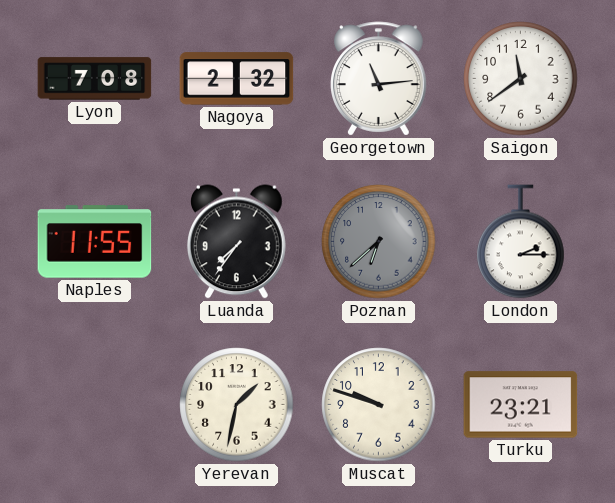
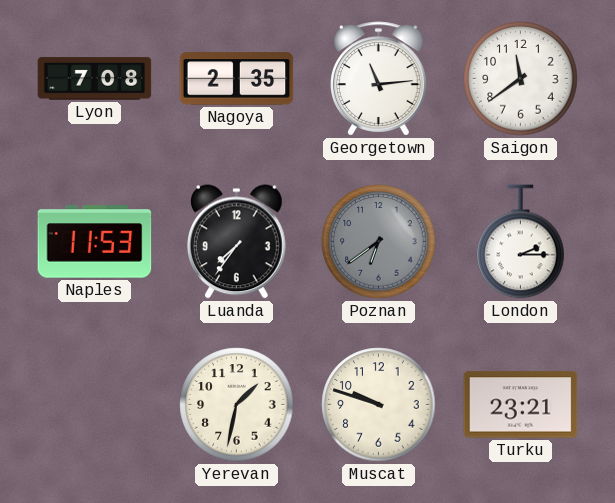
Nagoya: 2:32 -> 2:35 (237, 79)
Naples: 11:55 -> 11:53 (95, 242)
Poznan: 6:38 -> 6:39 (379, 242)
